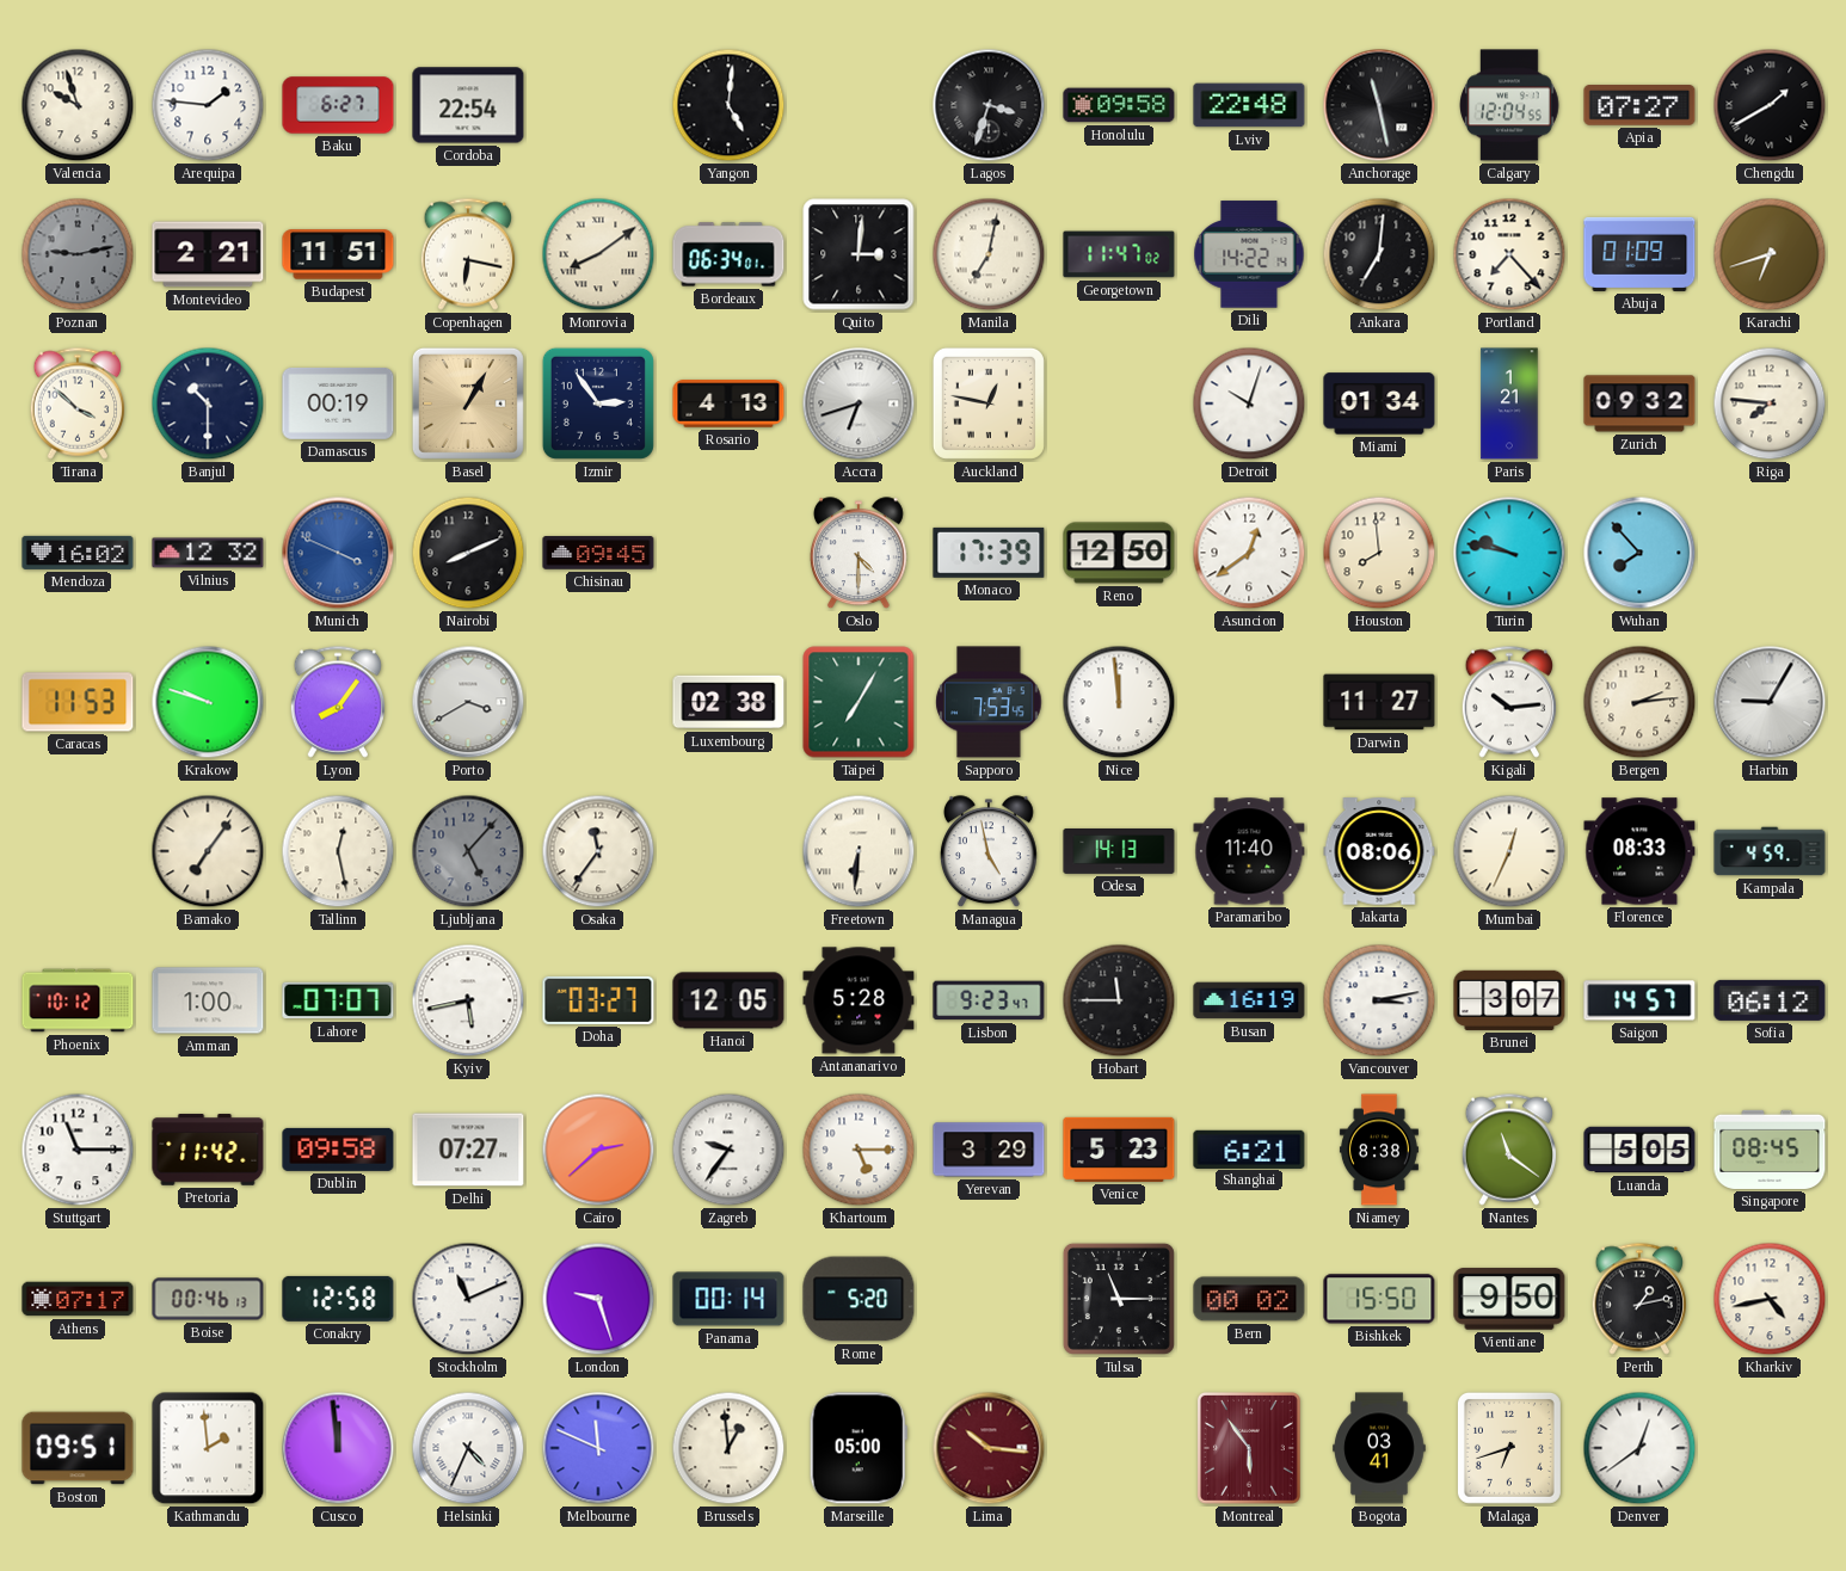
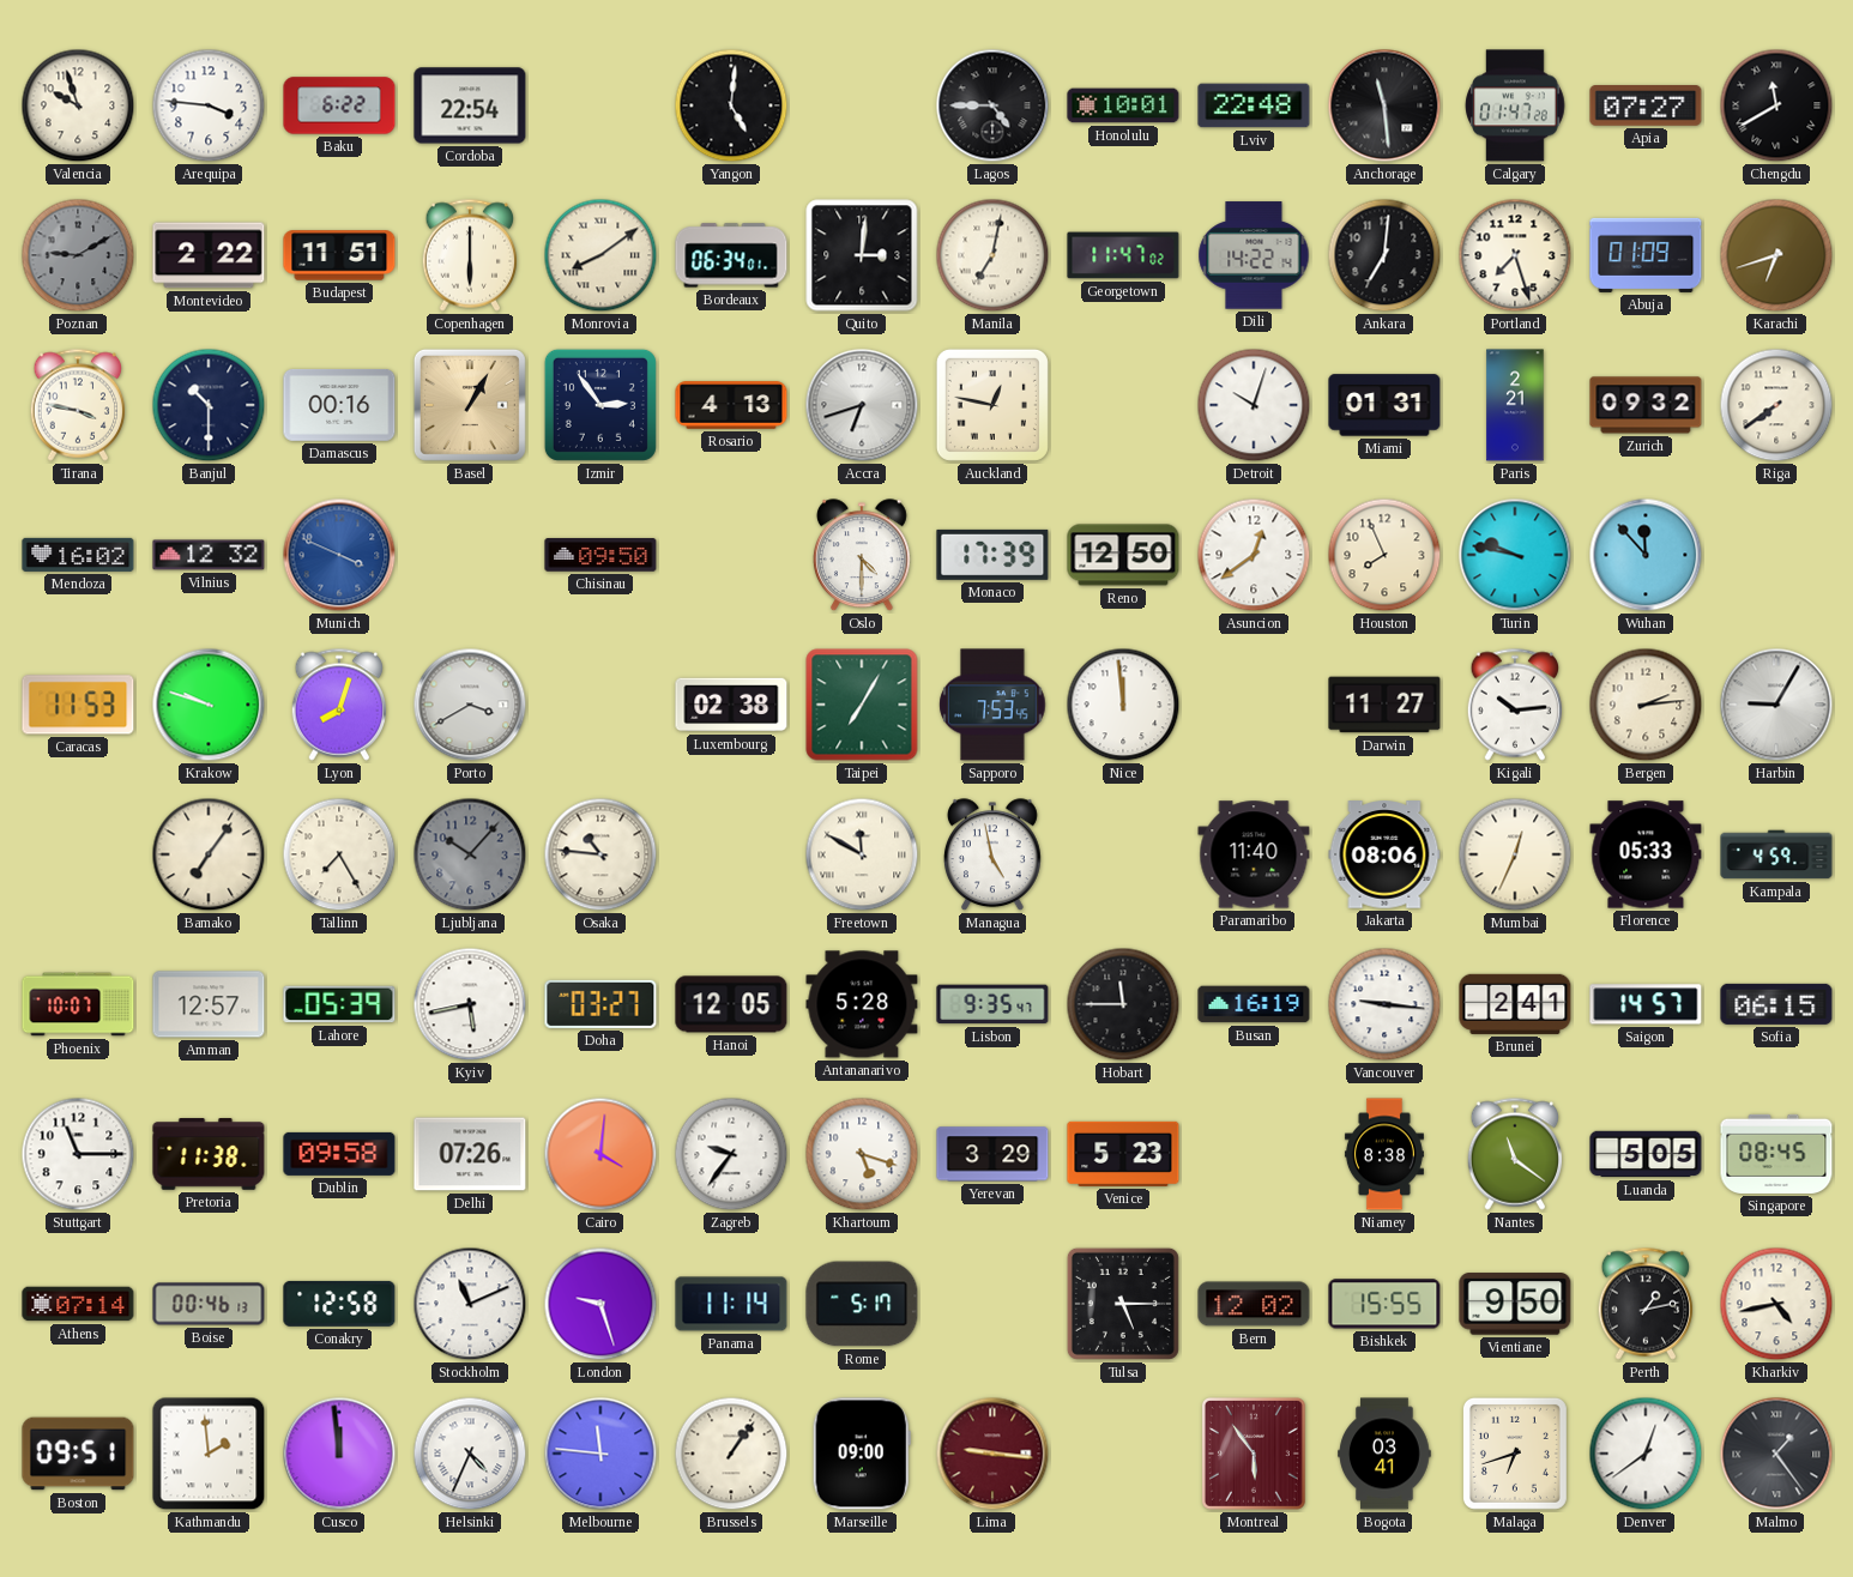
Arequipa: 1:46 -> 3:46 (209, 105)
Baku: 6:27 -> 6:22 (339, 105)
Lagos: 3:33 -> 4:45 (992, 105)
Honolulu: 09:58 -> 10:01 (1123, 105)
Anchorage: 11:28 -> 11:29 (1384, 105)
Calgary: 12:04 -> 01:47 (1515, 105)
Chengdu: 1:40 -> 11:40 (1776, 105)
Poznan: 9:13 -> 9:10 (78, 255)
Montevideo: 2:21 -> 2:22 (209, 255)
Copenhagen: 6:17 -> 6:00 (470, 255)
Portland: 7:23 -> 7:27 (1515, 255)
Tirana: 3:52 -> 3:47 (78, 405)
Damascus: 00:19 -> 00:16 (339, 405)
Miami: 01:34 -> 01:31 (1384, 405)
Paris: 1:21 -> 2:21 (1515, 405)
Riga: 7:46 -> 7:39 (1776, 405)
Nairobi: 8:11 -> none (468, 553)
Chisinau: 09:45 -> 09:50 (600, 555)
Houston: 7:59 -> 7:56 (1384, 555)
Wuhan: 7:53 -> 11:53 (1646, 555)
Lyon: 8:06 -> 8:03 (339, 705)
Tallinn: 12:28 -> 7:25 (339, 854)
Ljubljana: 5:07 -> 10:07 (470, 854)
Osaka: 11:36 -> 10:46 (600, 854)
Freetown: 6:31 -> 11:50 (862, 854)
Odesa: 14:13 -> none (1119, 852)
Florence: 08:33 -> 05:33 (1646, 854)
Phoenix: 10:12 -> 10:07 (78, 1004)
Amman: 1:00 -> 12:57 (209, 1004)
Lahore: 07:07 -> 05:39 (339, 1004)
Lisbon: 9:23 -> 9:35 (992, 1004)
Vancouver: 3:13 -> 9:16 (1384, 1004)
Brunei: 3:07 -> 2:41 (1515, 1004)
Sofia: 06:12 -> 06:15 (1776, 1004)
Pretoria: 11:42 -> 11:38 (209, 1154)
Delhi: 07:27 -> 07:26 (470, 1154)
Cairo: 2:38 -> 4:01 (600, 1154)
Khartoum: 5:15 -> 5:18 (862, 1154)
Shanghai: 6:21 -> none (1249, 1148)
Athens: 07:17 -> 07:14 (78, 1304)
Panama: 00:14 -> 11:14 (731, 1304)
Rome: 5:20 -> 5:17 (862, 1304)
Tulsa: 11:15 -> 5:15 (1123, 1304)
Bern: 00:02 -> 12:02 (1254, 1304)
Bishkek: 15:50 -> 15:55 (1384, 1304)
Melbourne: 11:49 -> 11:46 (600, 1454)
Brussels: 12:59 -> 1:06 (731, 1454)
Marseille: 05:00 -> 09:00 (862, 1454)
Lima: 10:16 -> 9:16 (992, 1454)
Malmo: none -> 1:24 (1776, 1454)
